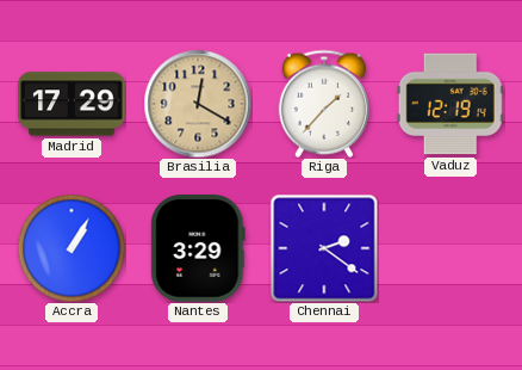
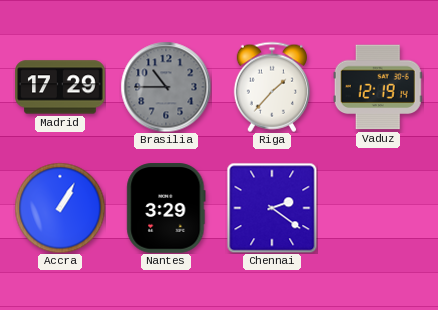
Brasilia: 12:20 -> 10:45 (166, 87)
Brasilia dial: champagne -> grey (166, 87)
